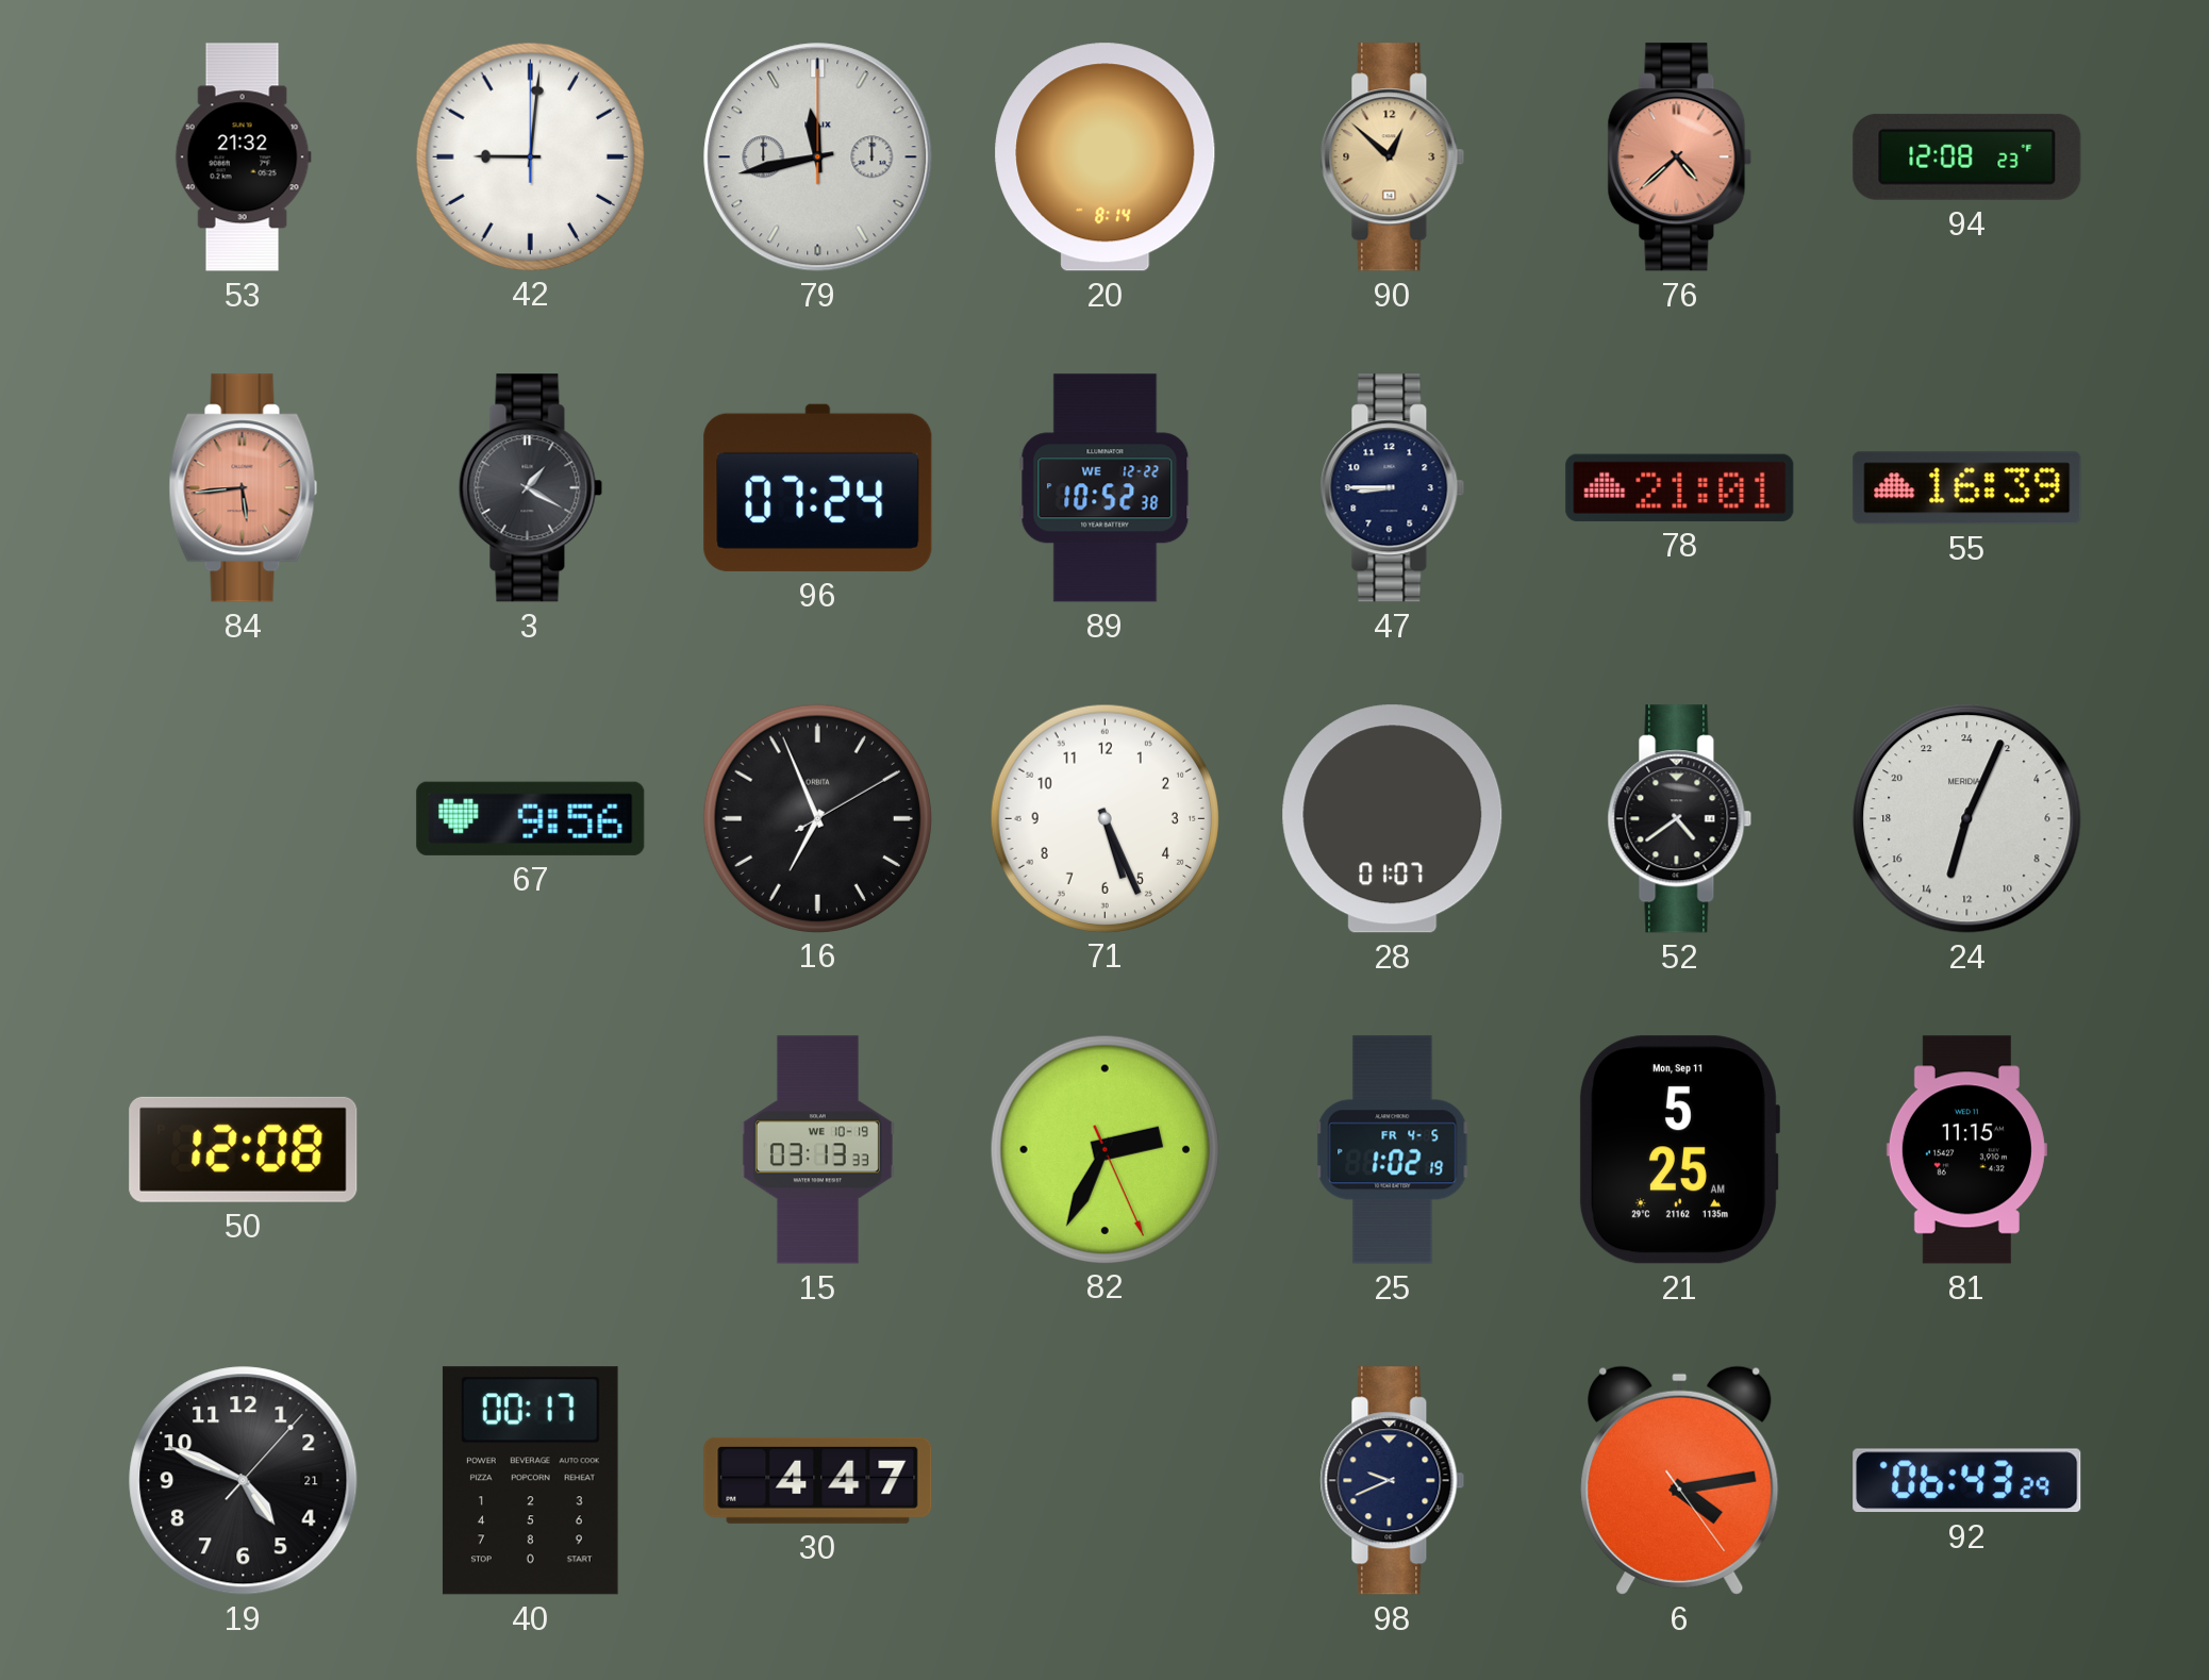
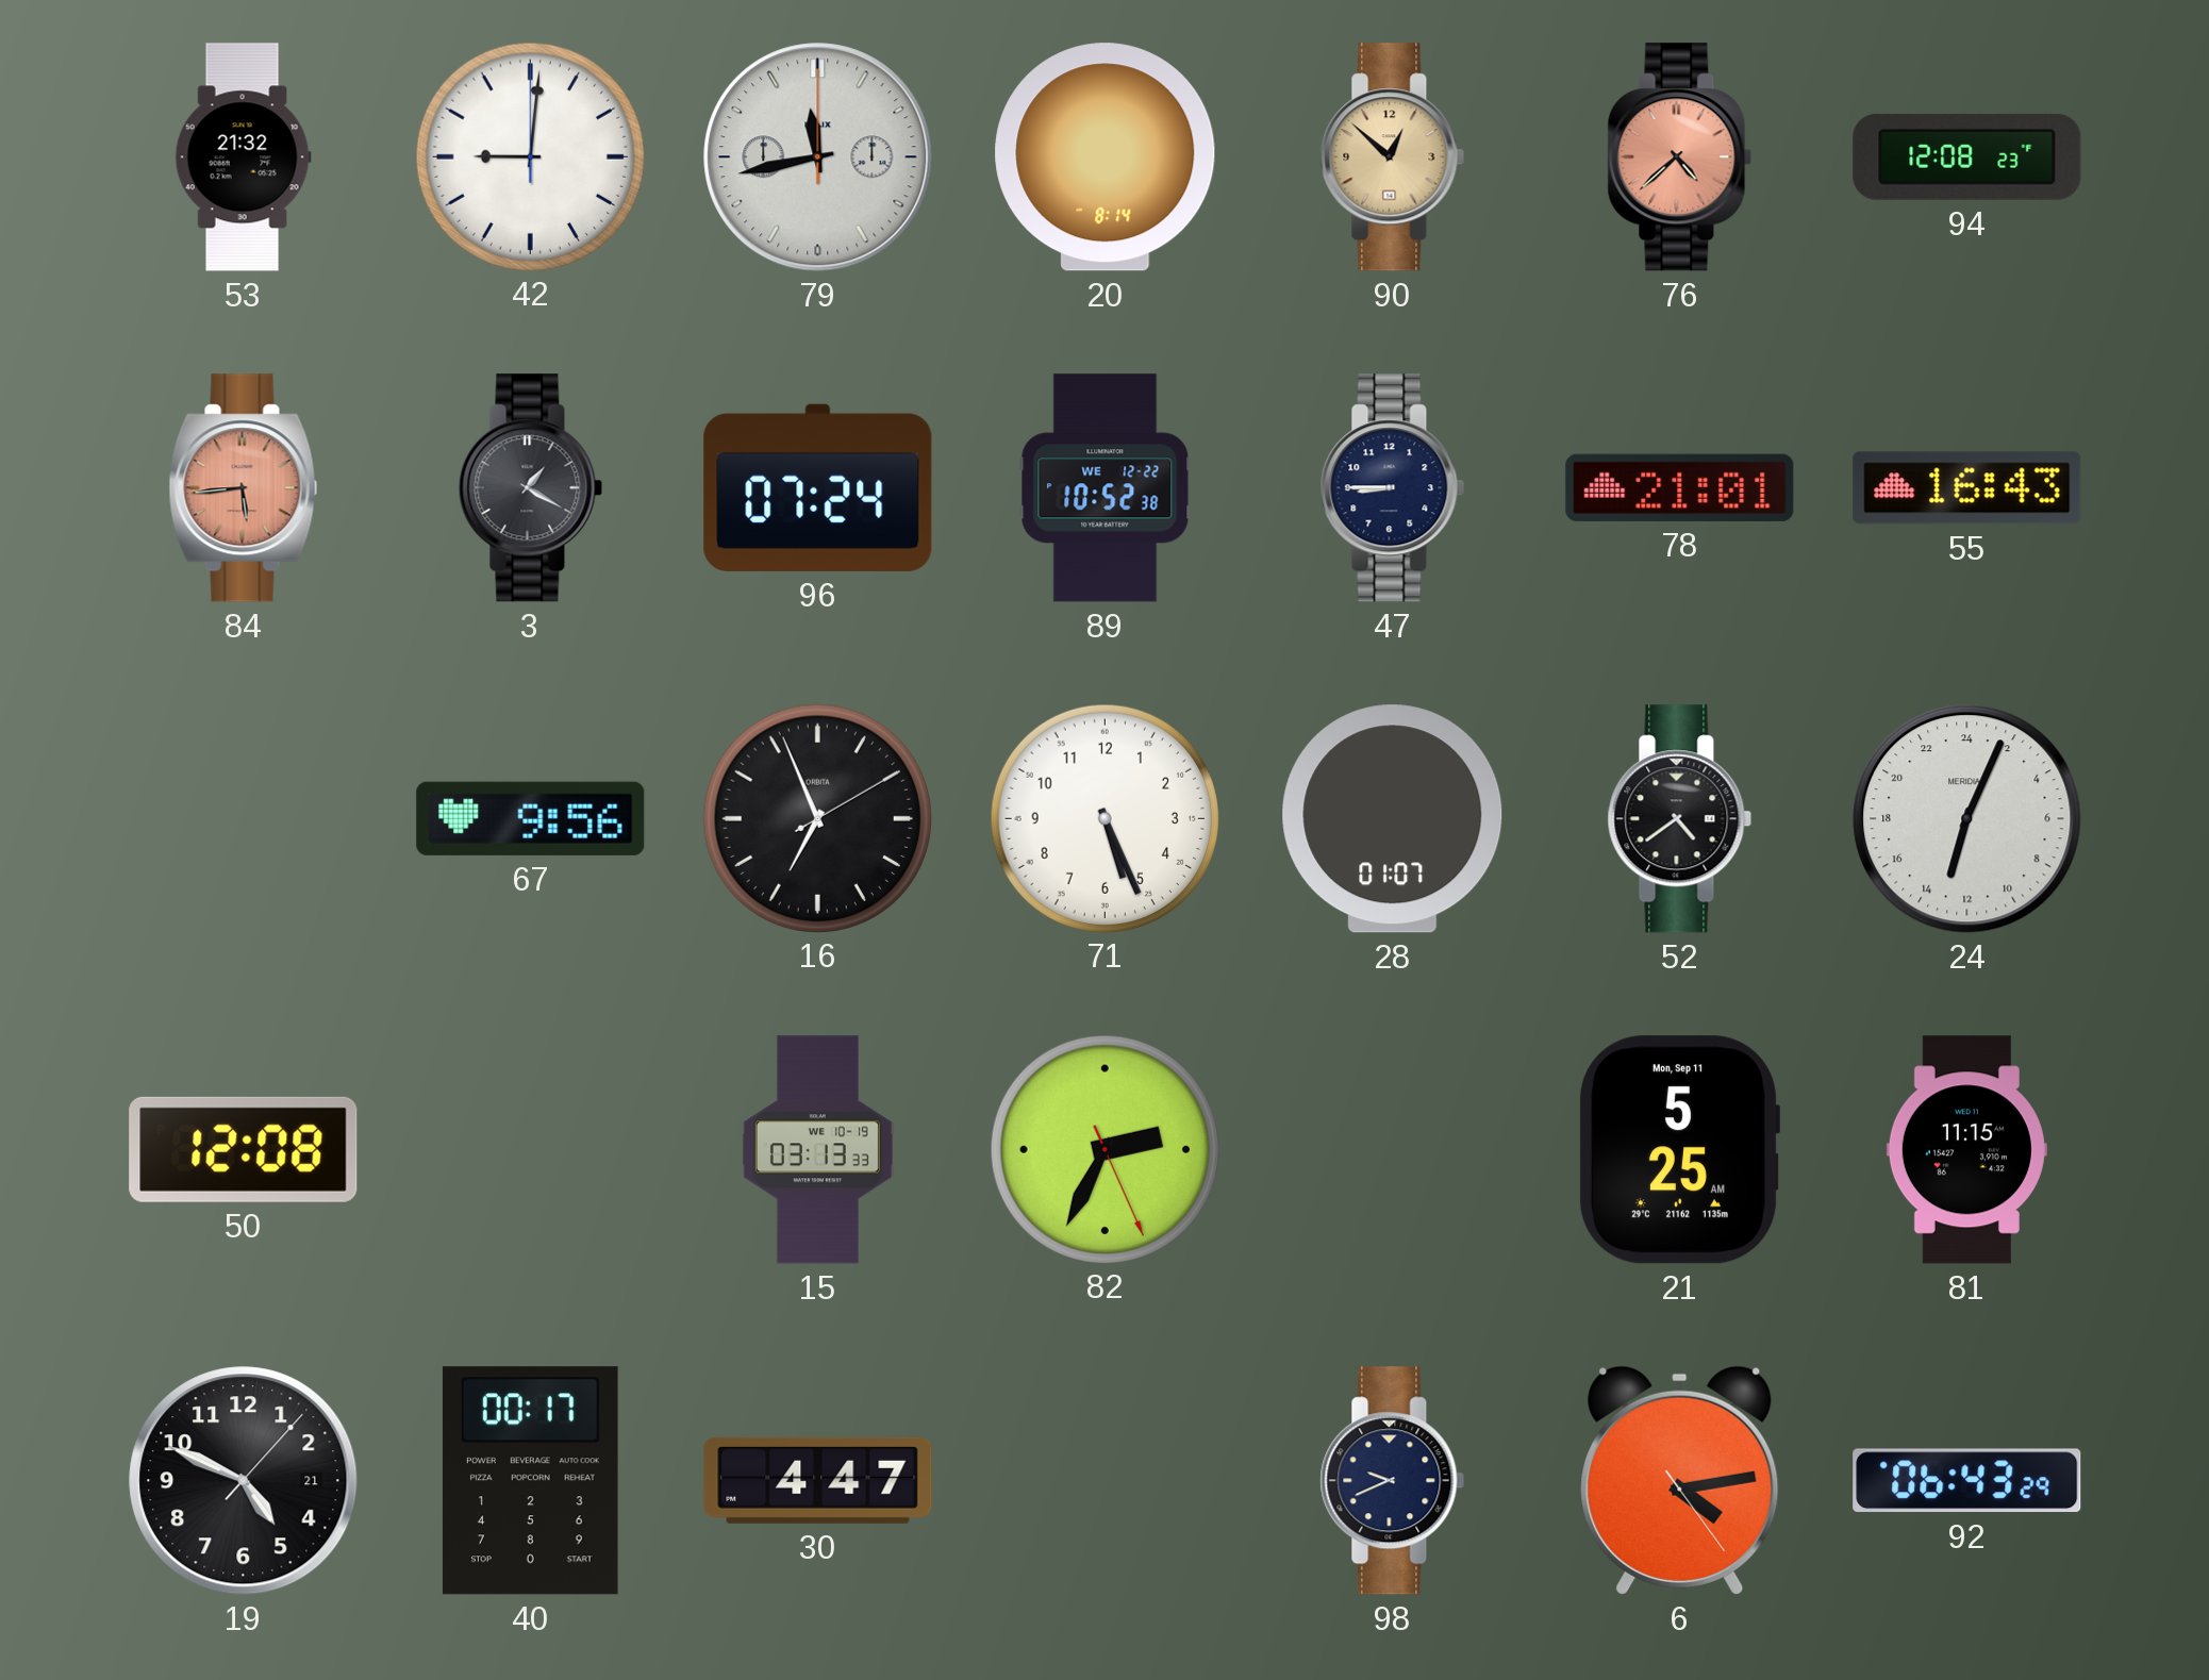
55: 16:39 -> 16:43 (1967, 488)
25: 1:02 -> none (1393, 1150)
